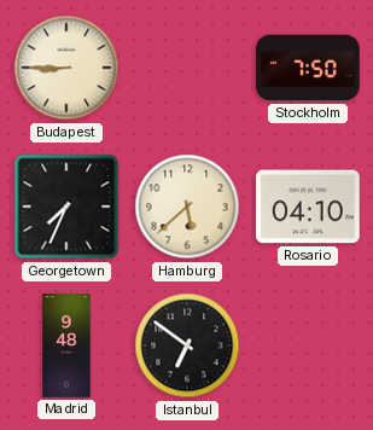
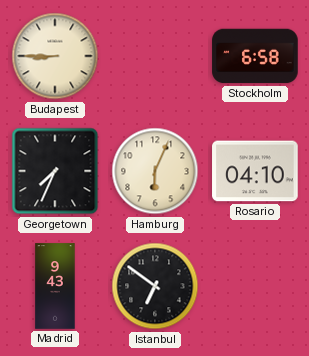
Stockholm: 7:50 -> 6:58 (255, 56)
Hamburg: 5:38 -> 6:04 (155, 171)
Madrid: 9:48 -> 9:43 (55, 286)
